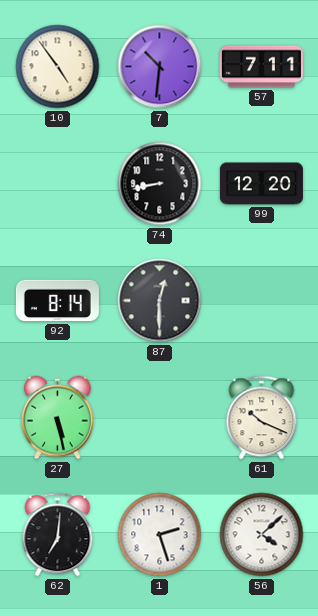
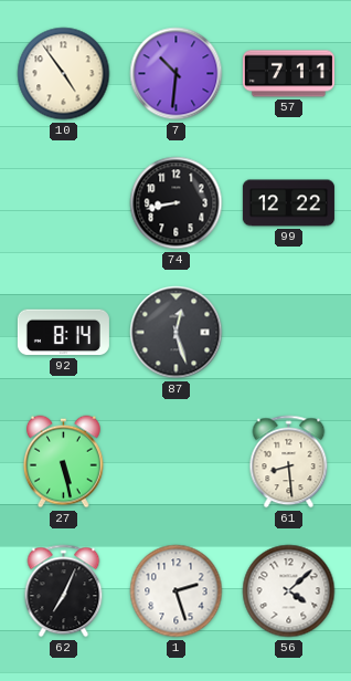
99: 12:20 -> 12:22 (288, 203)
87: 12:30 -> 12:27 (177, 333)
61: 10:19 -> 8:29 (289, 462)
62: 7:01 -> 7:04 (64, 591)
